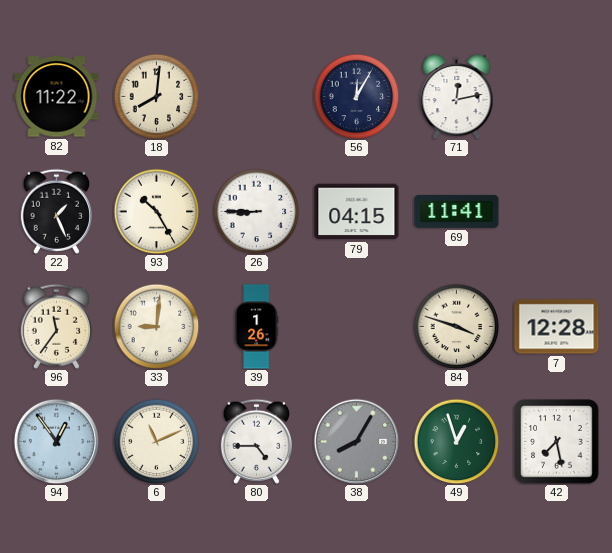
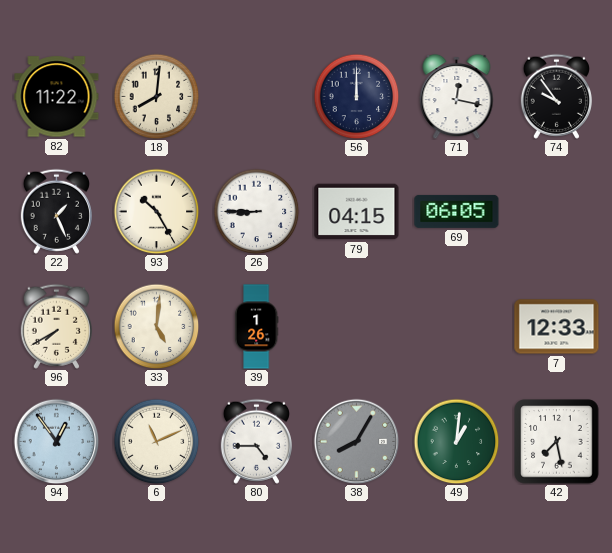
56: 12:05 -> 12:00 (356, 96)
71: 12:13 -> 12:17 (457, 96)
74: none -> 9:54 (556, 96)
69: 11:41 -> 06:05 (457, 211)
96: 11:36 -> 7:40 (56, 326)
33: 9:01 -> 5:01 (156, 326)
84: 3:48 -> none (456, 326)
7: 12:28 -> 12:33 (557, 327)
49: 12:57 -> 1:01 (456, 441)
